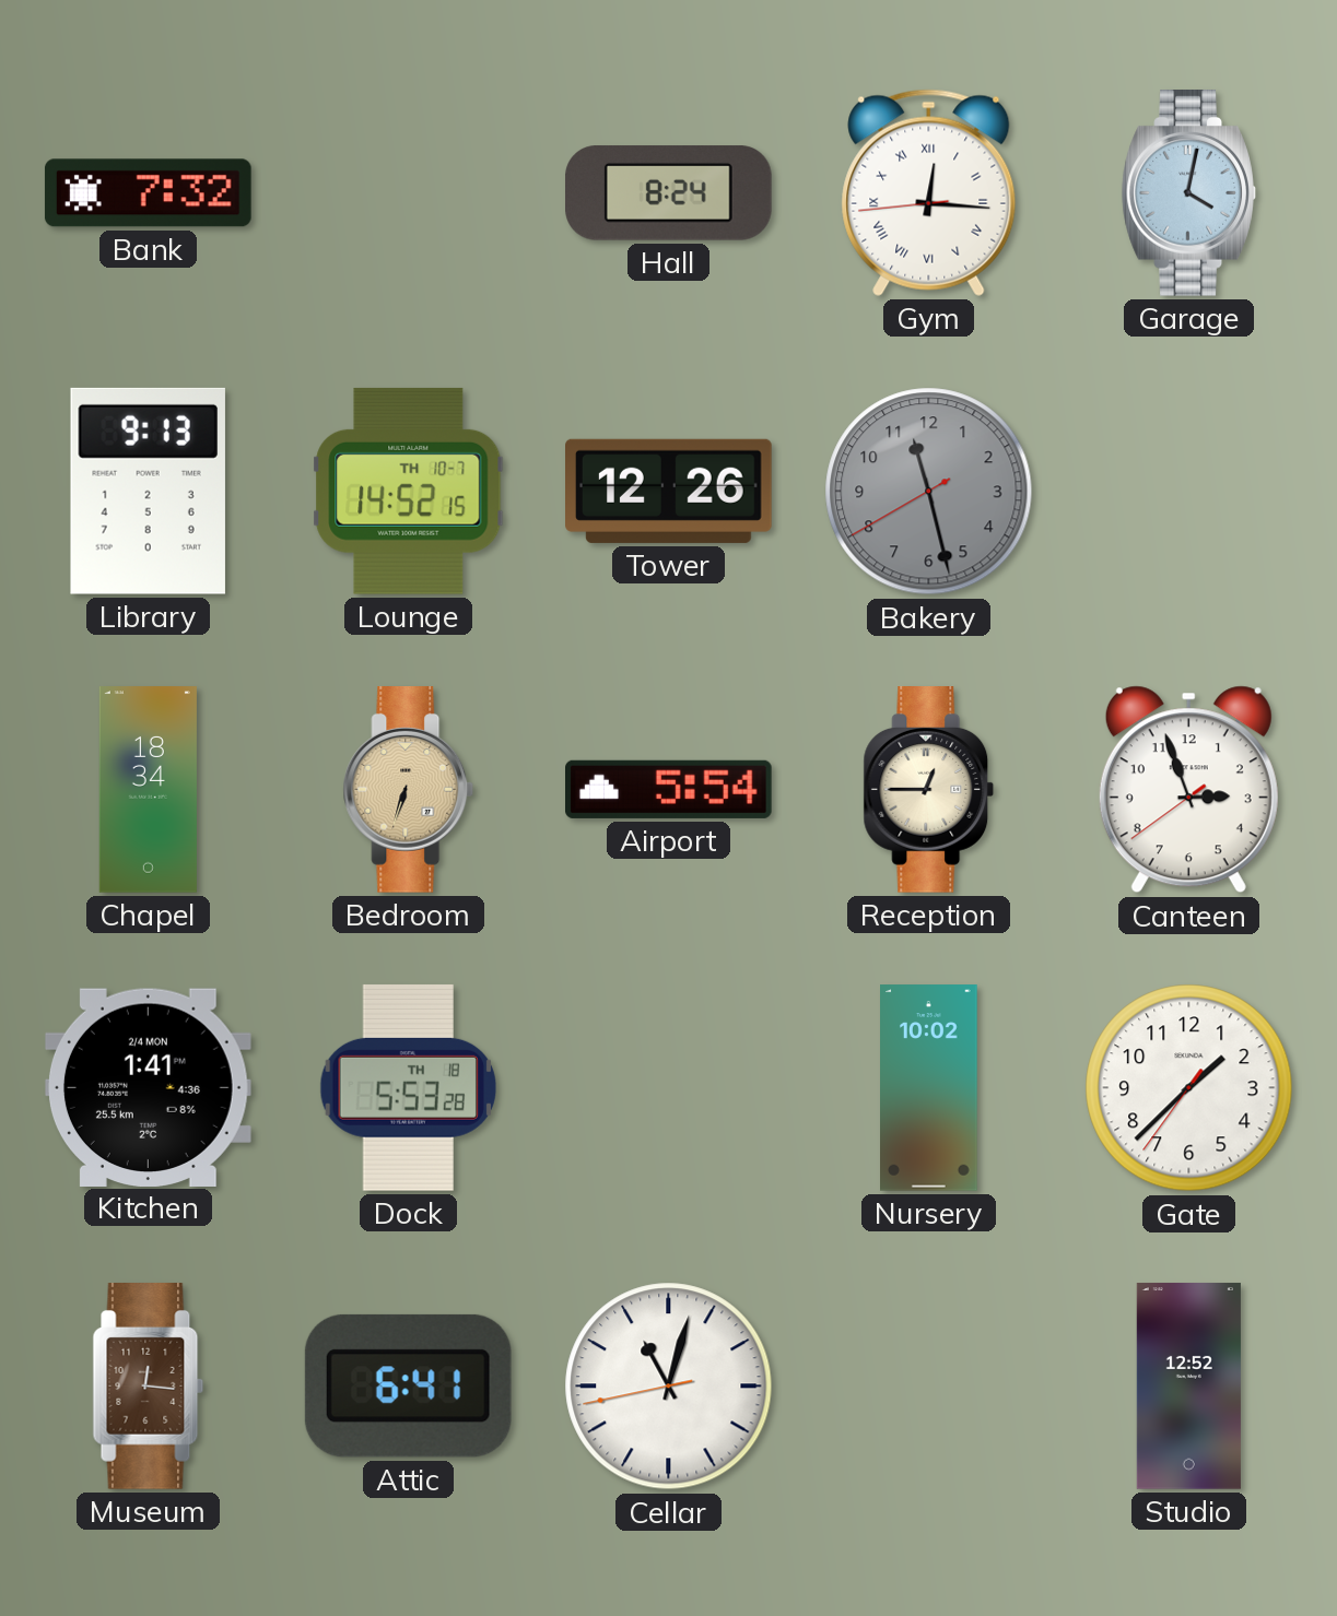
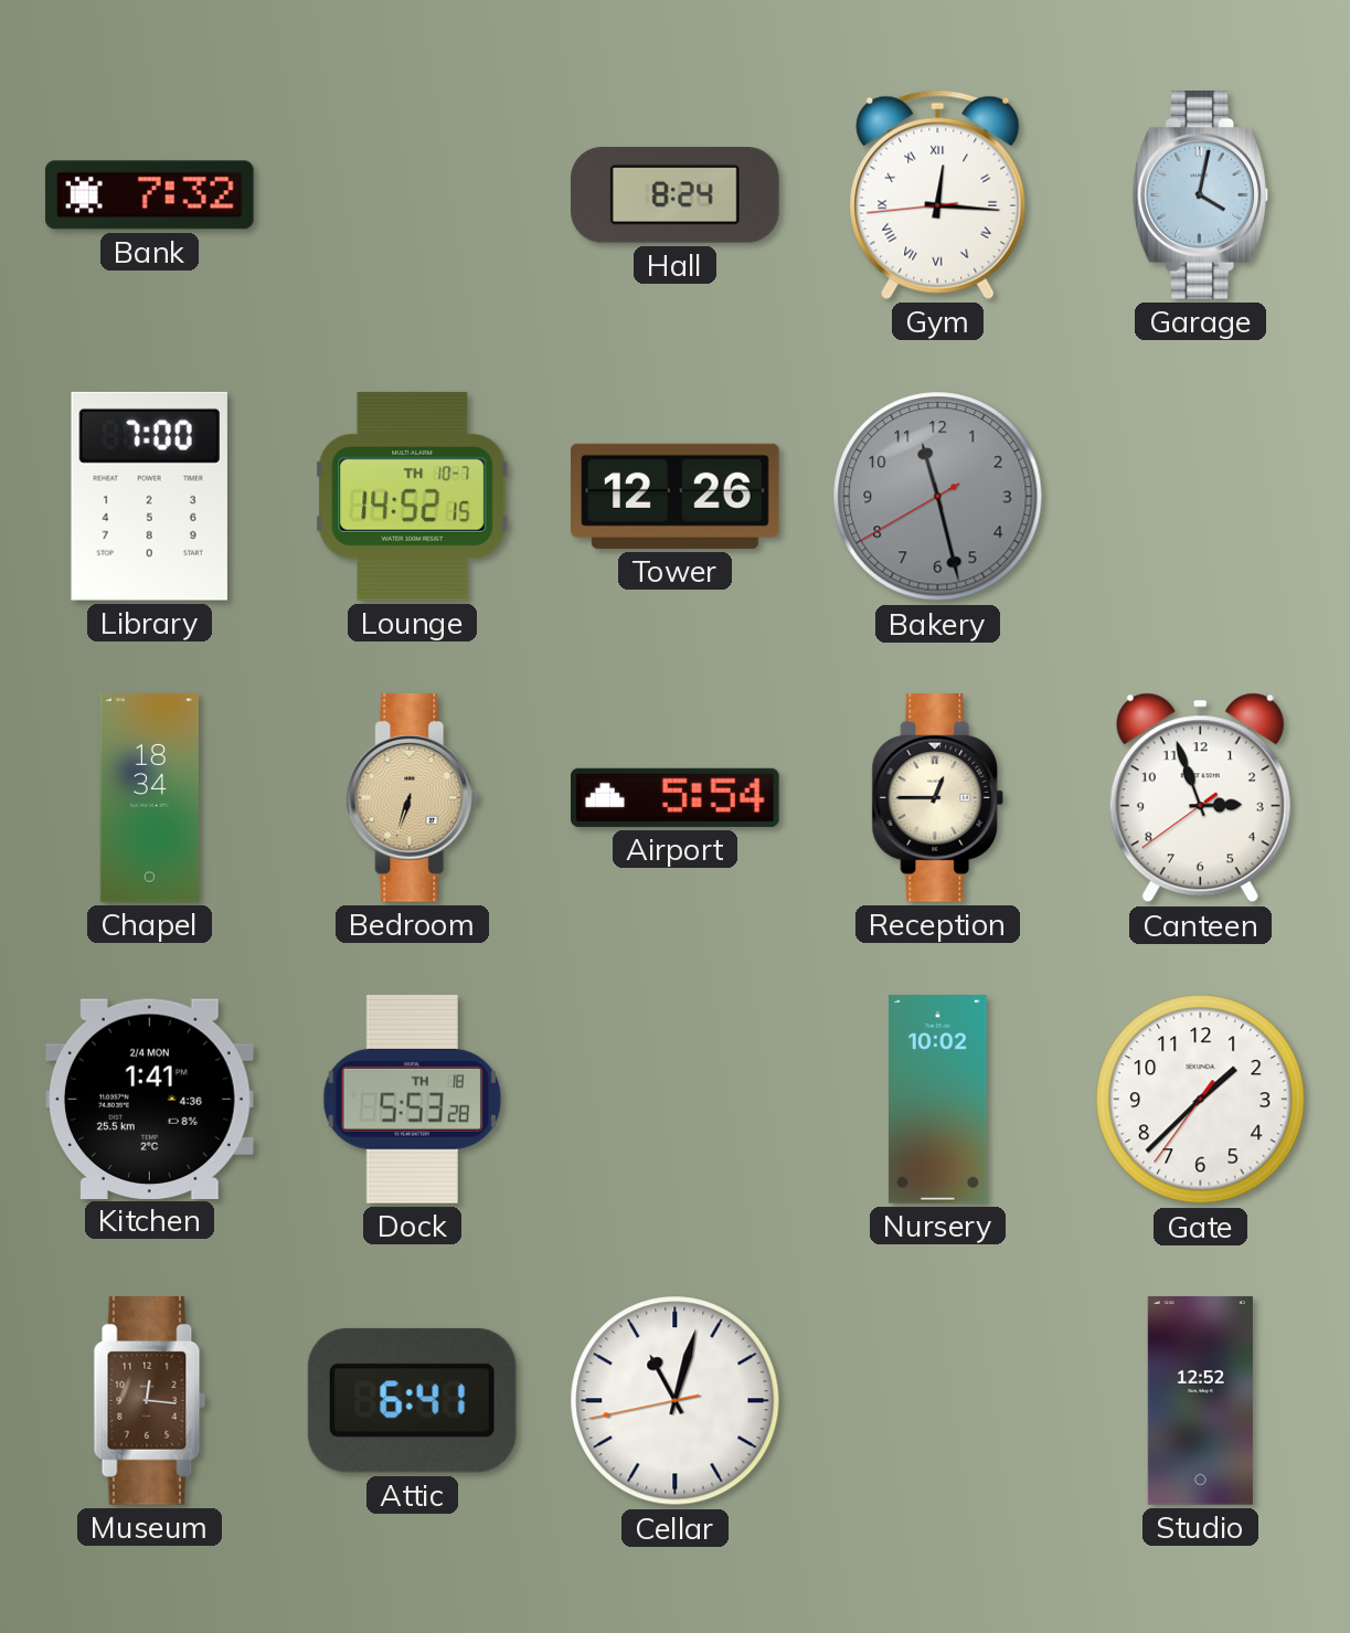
Library: 9:13 -> 7:00 (149, 496)
